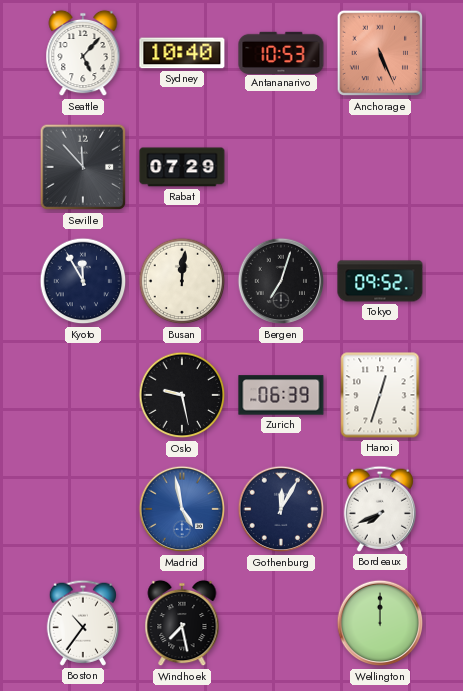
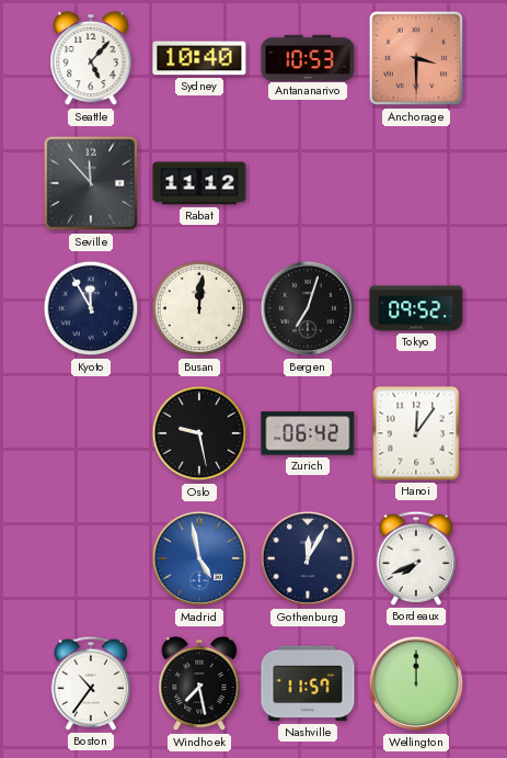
Anchorage: 5:26 -> 3:30 (416, 58)
Rabat: 07:29 -> 11:12 (199, 183)
Zurich: 06:39 -> 06:42 (308, 433)
Hanoi: 12:33 -> 12:06 (416, 433)
Nashville: none -> 11:57 (308, 683)
